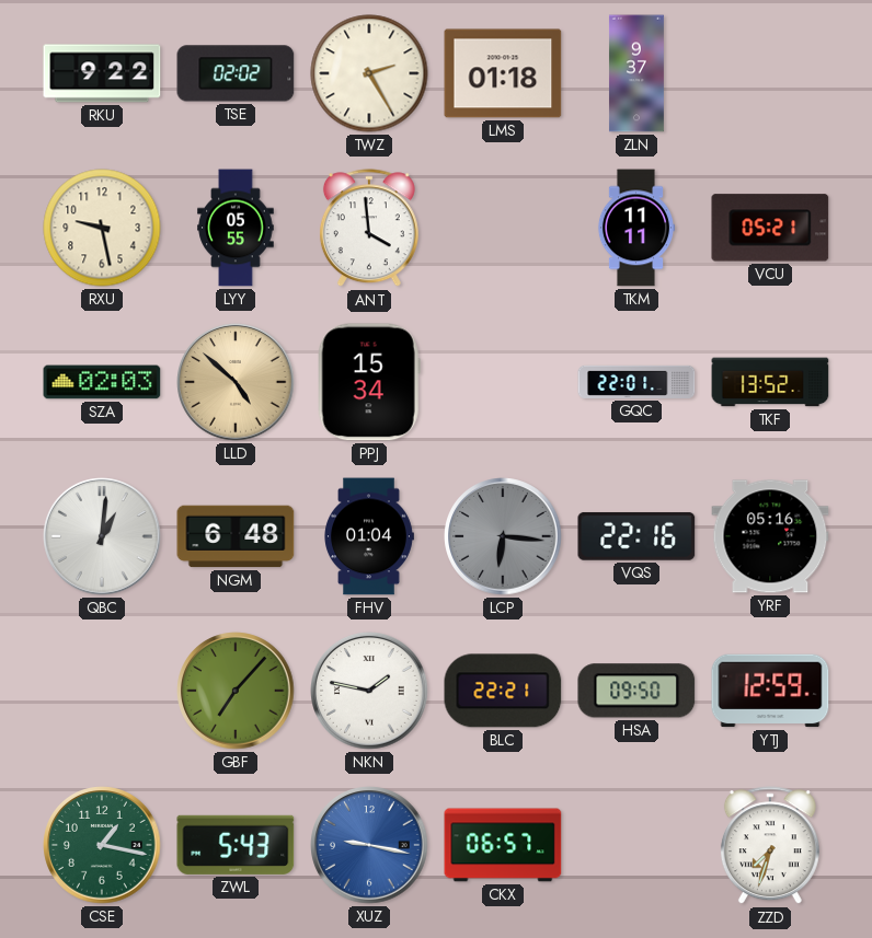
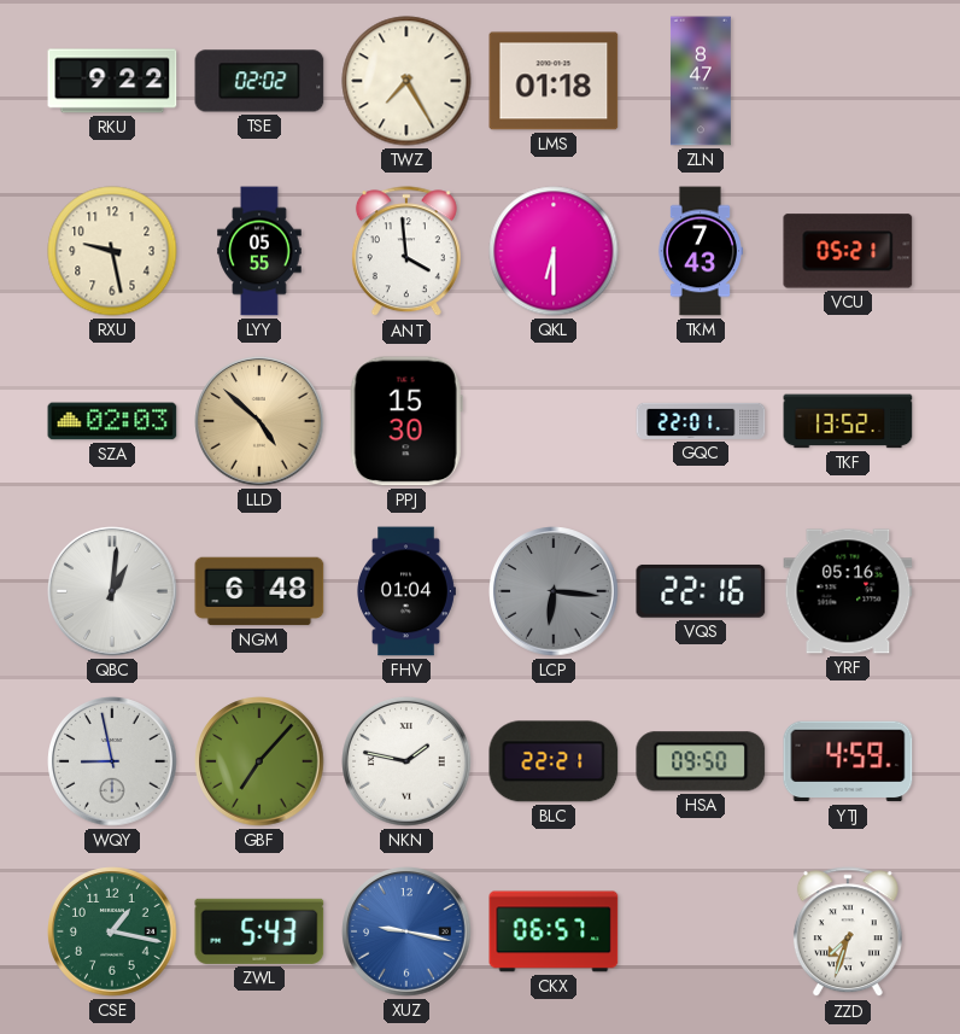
TWZ: 2:25 -> 7:25 (406, 81)
ZLN: 9:37 -> 8:47 (701, 81)
QKL: none -> 6:30 (554, 251)
TKM: 11:11 -> 7:43 (701, 251)
PPJ: 15:34 -> 15:30 (406, 421)
WQY: none -> 8:58 (112, 761)
YTJ: 12:59 -> 4:59 (848, 761)
